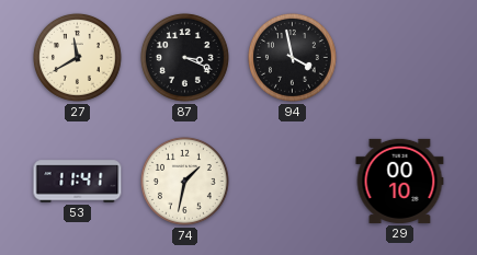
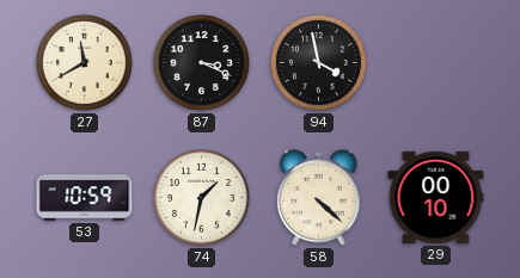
53: 11:41 -> 10:59 (85, 198)
58: none -> 4:22 (319, 197)
